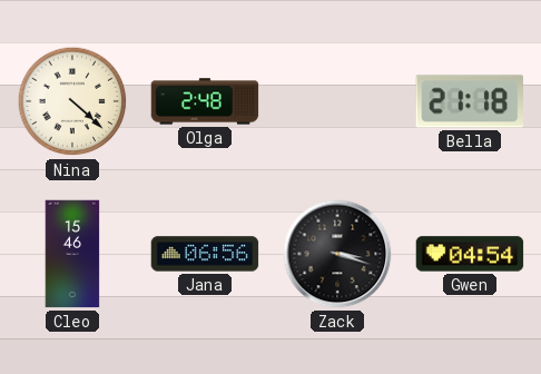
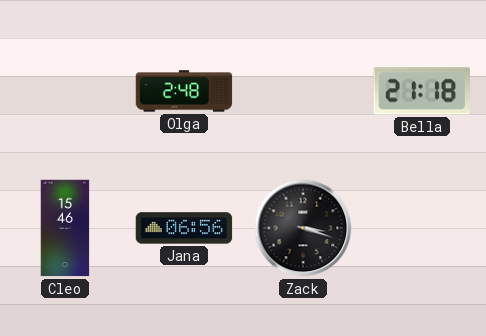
Nina: 4:22 -> none (72, 101)
Gwen: 04:54 -> none (470, 254)
